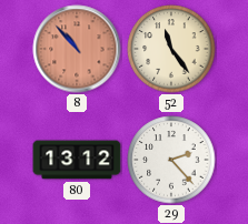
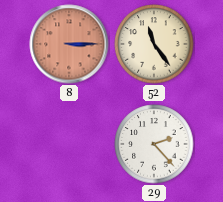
8: 10:53 -> 3:15 (69, 44)
80: 13:12 -> none (77, 160)
